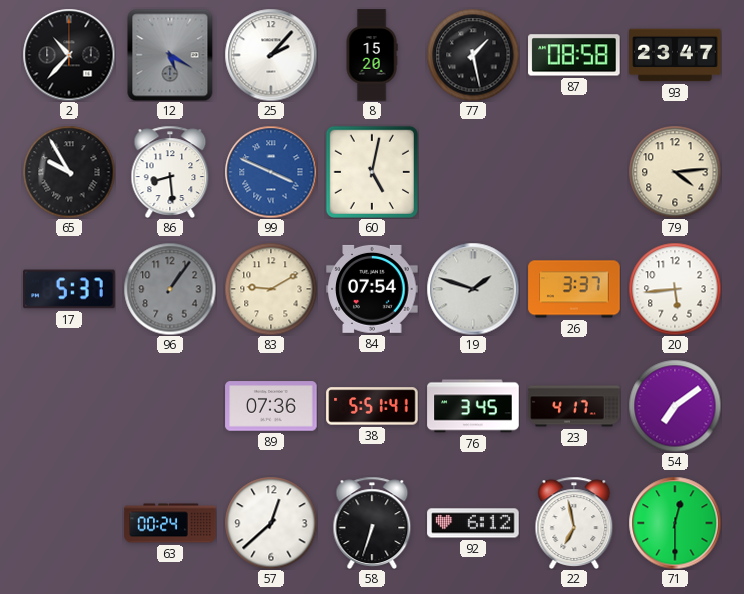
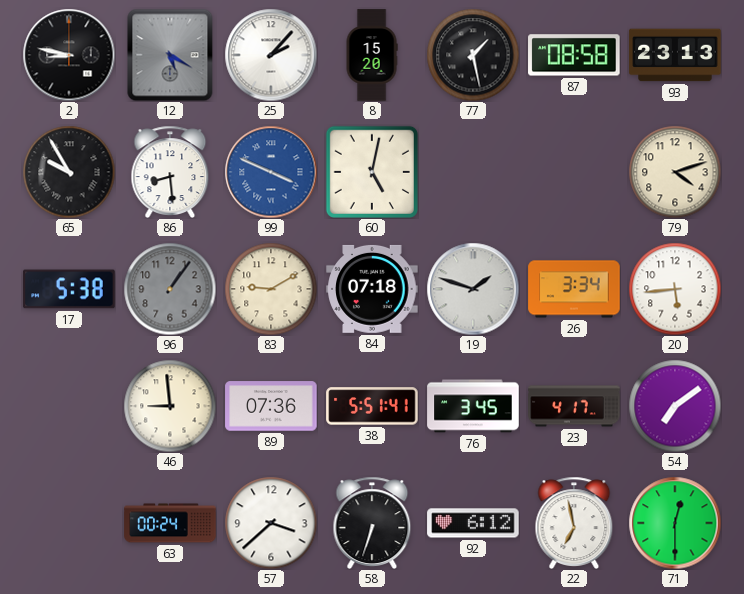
2: 10:37 -> 8:47 (69, 55)
93: 23:47 -> 23:13 (675, 55)
79: 4:14 -> 4:12 (675, 172)
17: 5:37 -> 5:38 (69, 289)
84: 07:54 -> 07:18 (372, 289)
26: 3:37 -> 3:34 (574, 289)
46: none -> 8:59 (170, 406)
57: 12:38 -> 3:38 (271, 523)
